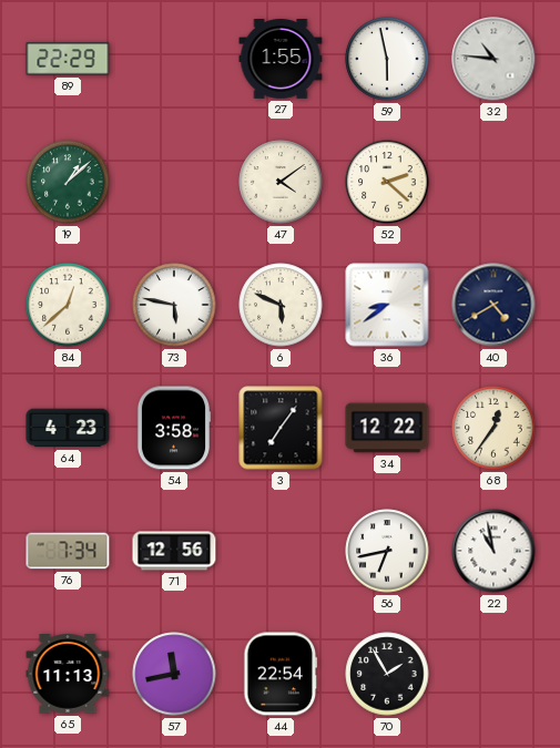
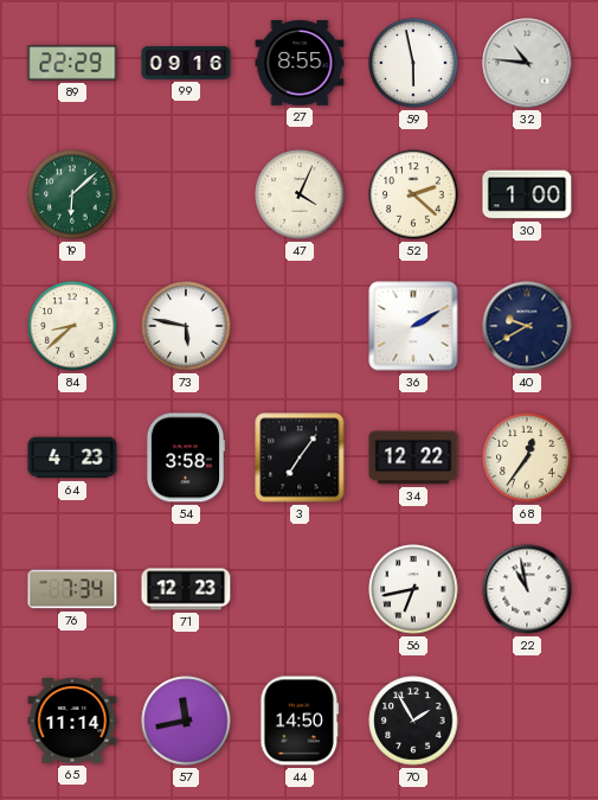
99: none -> 09:16 (186, 63)
27: 1:55 -> 8:55 (300, 64)
19: 1:08 -> 6:08 (72, 194)
47: 4:09 -> 4:04 (300, 194)
30: none -> 1:00 (527, 194)
84: 12:38 -> 8:38 (72, 326)
6: 5:49 -> none (281, 305)
36: 8:39 -> 2:10 (413, 326)
40: 4:40 -> 9:40 (527, 326)
71: 12:56 -> 12:23 (186, 589)
65: 11:13 -> 11:14 (72, 722)
44: 22:54 -> 14:50 (300, 721)
